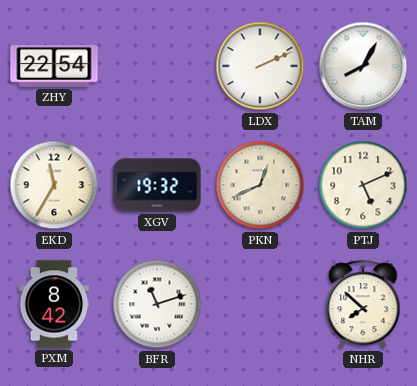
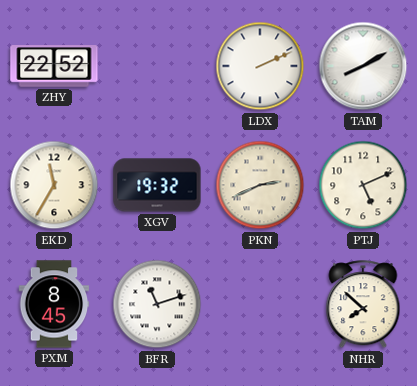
ZHY: 22:54 -> 22:52 (54, 66)
TAM: 8:05 -> 8:10 (363, 66)
PKN: 12:41 -> 2:41 (260, 185)
PXM: 8:42 -> 8:45 (54, 304)
